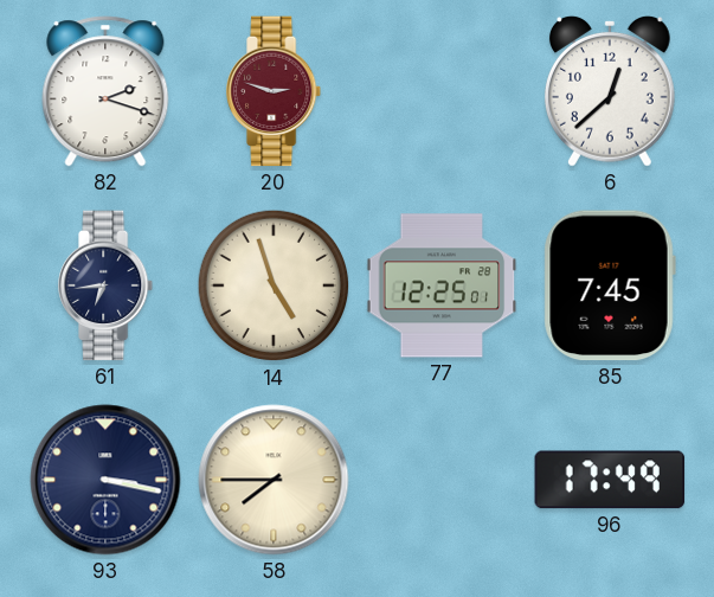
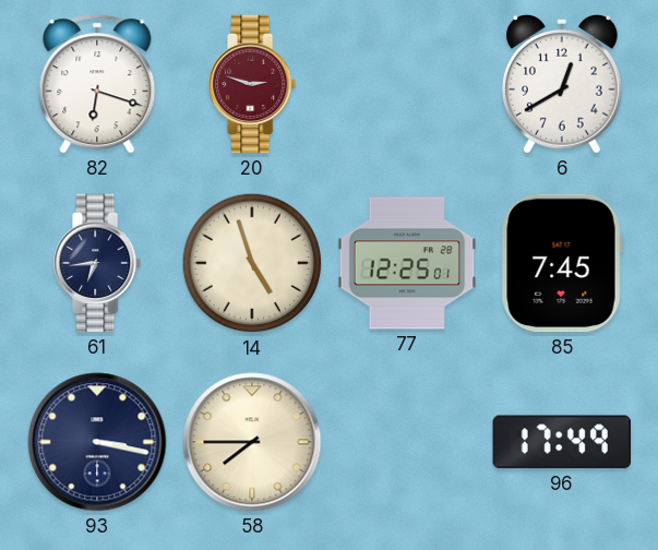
82: 2:18 -> 6:18 (97, 84)
6: 12:38 -> 12:40 (562, 84)
